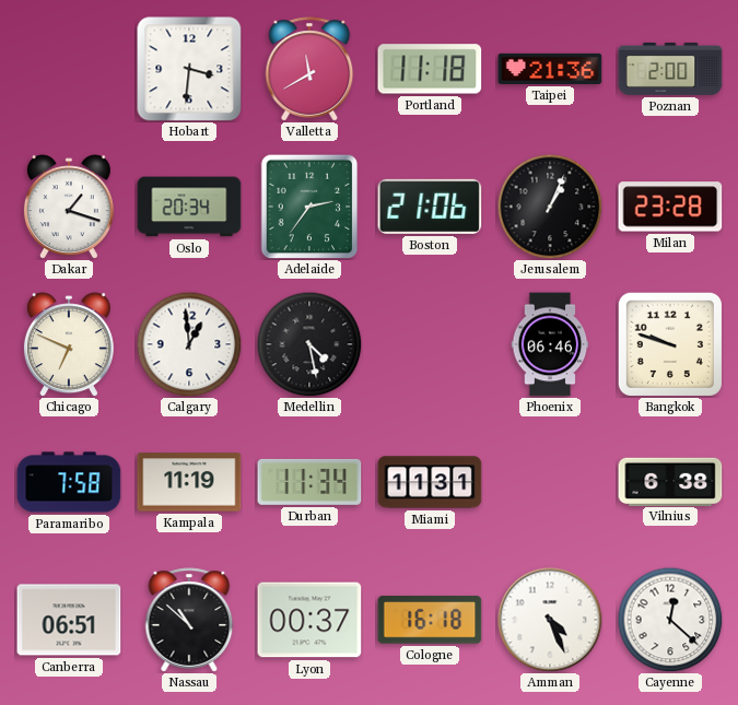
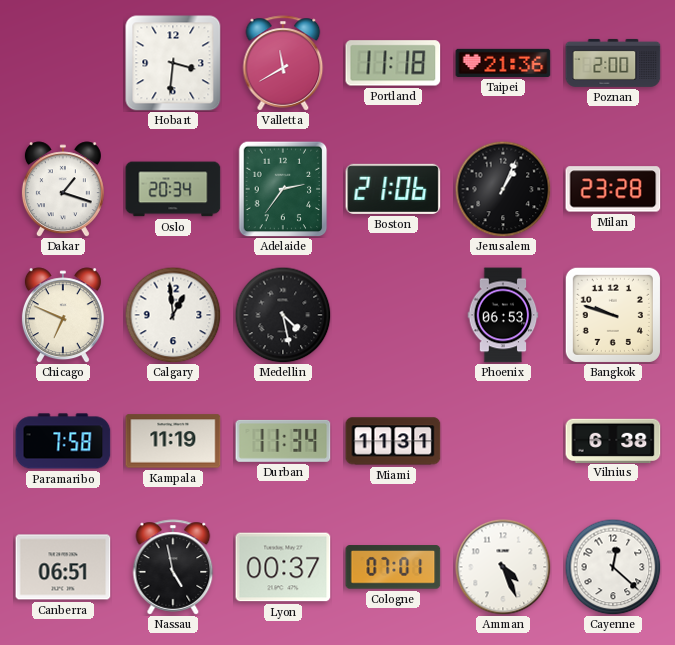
Phoenix: 06:46 -> 06:53 (503, 315)
Nassau: 10:52 -> 4:58 (173, 567)
Cologne: 16:18 -> 07:01 (393, 567)
